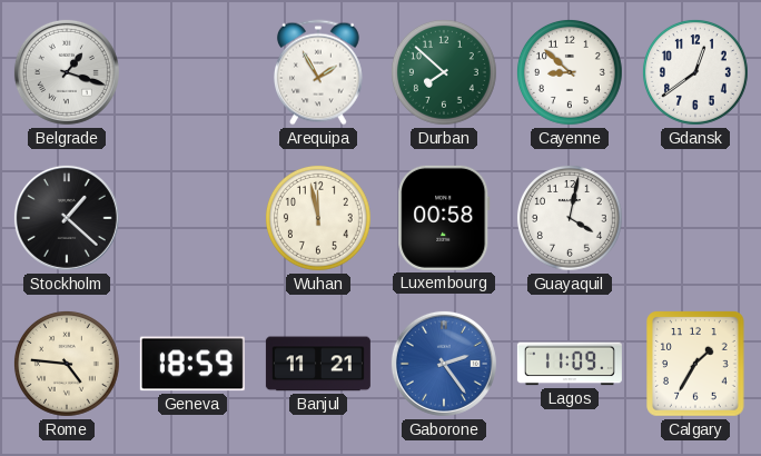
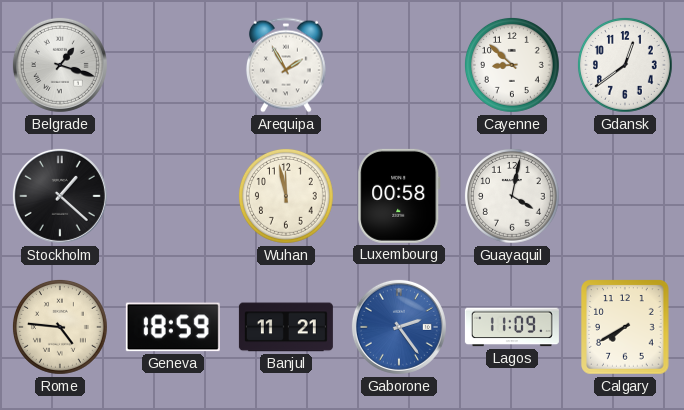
Durban: 7:52 -> none (444, 72)
Calgary: 1:35 -> 7:40 (626, 327)
